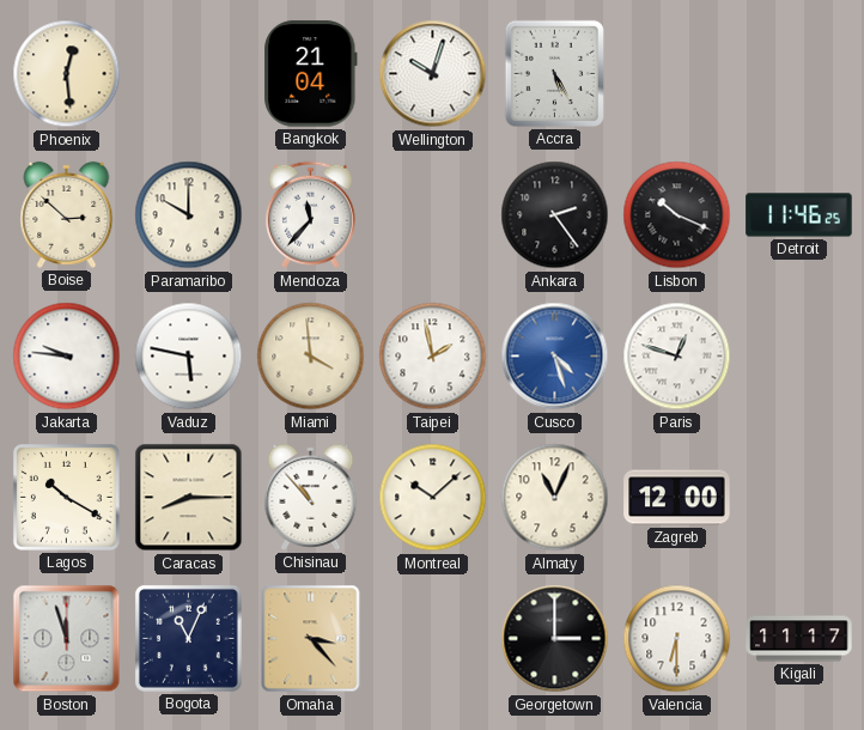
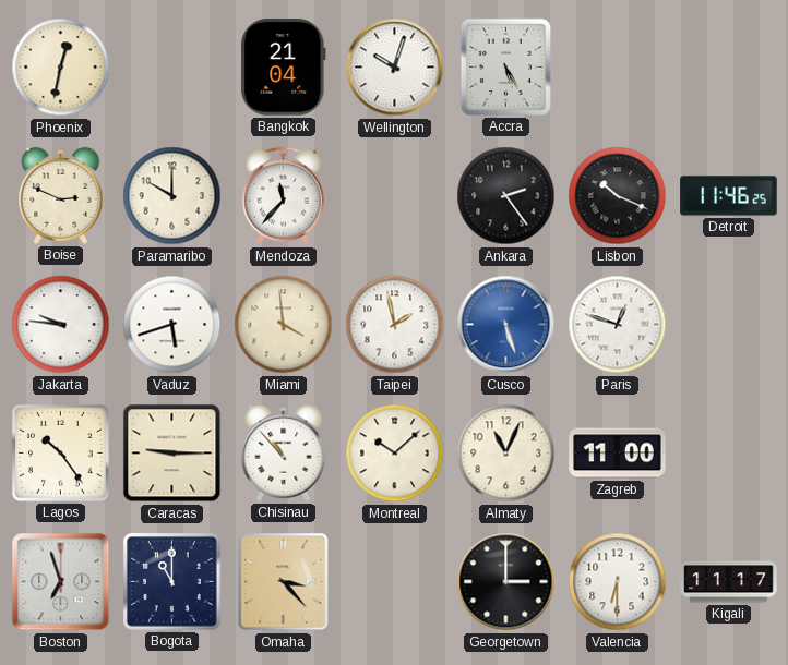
Phoenix: 12:29 -> 12:32 (61, 68)
Boise: 2:52 -> 2:49 (61, 195)
Vaduz: 5:47 -> 5:42 (172, 325)
Cusco: 4:27 -> 5:27 (506, 325)
Lagos: 10:20 -> 10:24 (60, 454)
Caracas: 8:15 -> 9:15 (172, 454)
Zagreb: 12:00 -> 11:00 (618, 454)
Boston: 11:57 -> 6:57 (61, 582)
Bogota: 11:04 -> 11:00 (171, 582)
